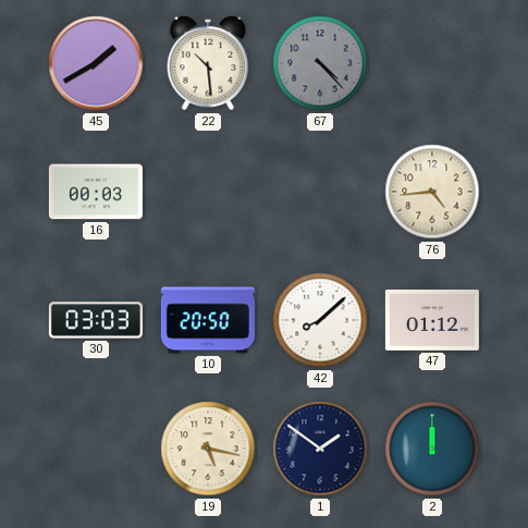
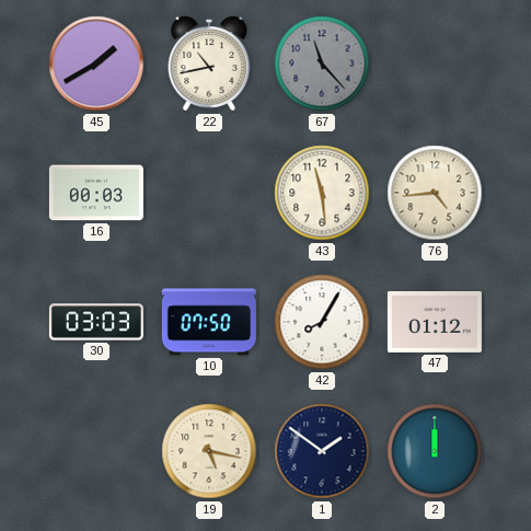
22: 10:29 -> 10:43 (209, 64)
67: 4:23 -> 11:23 (322, 64)
43: none -> 11:29 (322, 193)
10: 20:50 -> 07:50 (209, 322)
42: 8:08 -> 8:05 (322, 322)
